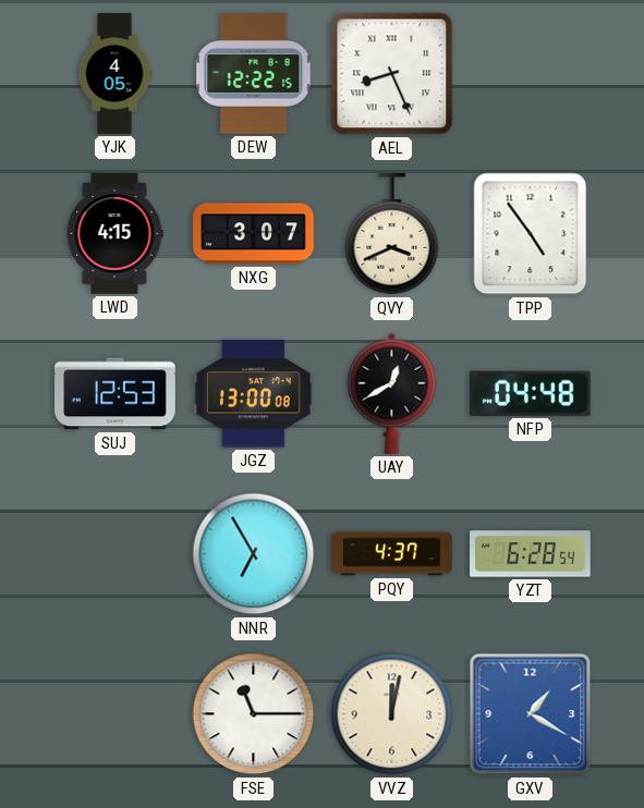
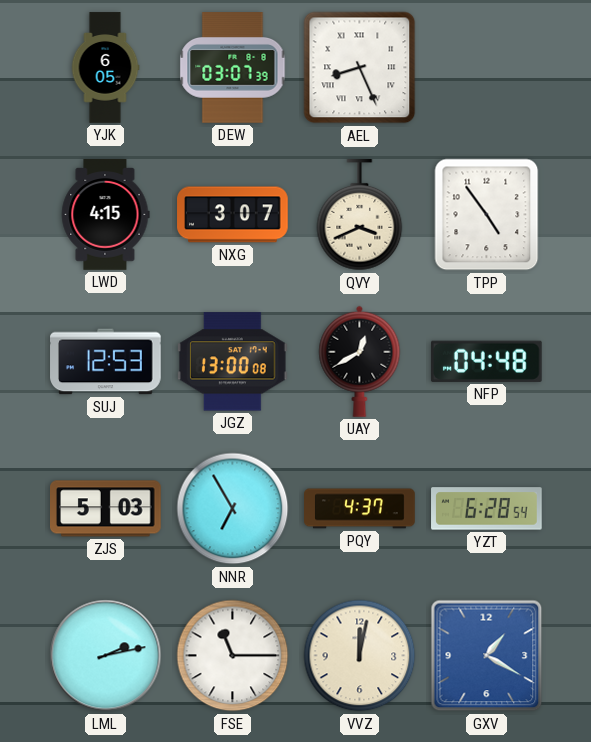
YJK: 4:05 -> 6:05 (105, 68)
DEW: 12:22 -> 03:07 (233, 68)
ZJS: none -> 5:03 (106, 509)
LML: none -> 2:13 (106, 656)
